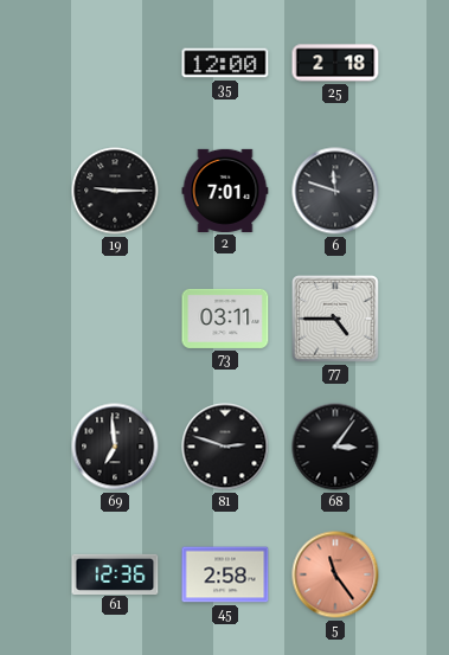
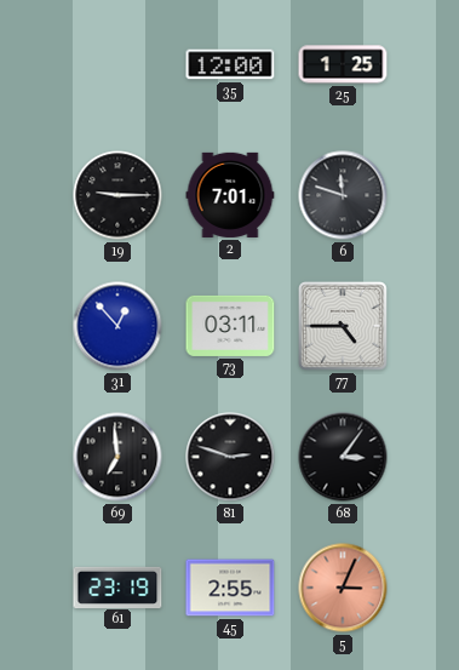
25: 2:18 -> 1:25 (343, 64)
31: none -> 12:53 (117, 326)
61: 12:36 -> 23:19 (117, 586)
45: 2:58 -> 2:55 (230, 588)
5: 11:24 -> 3:04 (343, 588)
